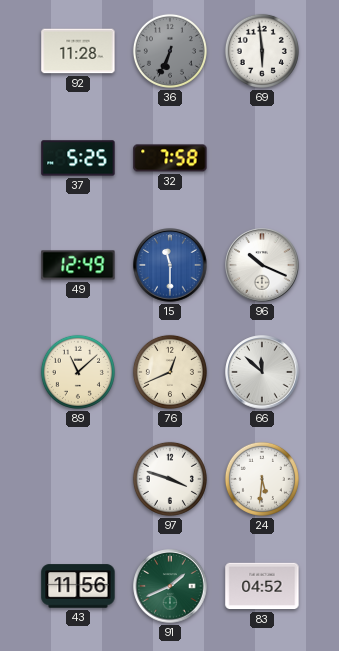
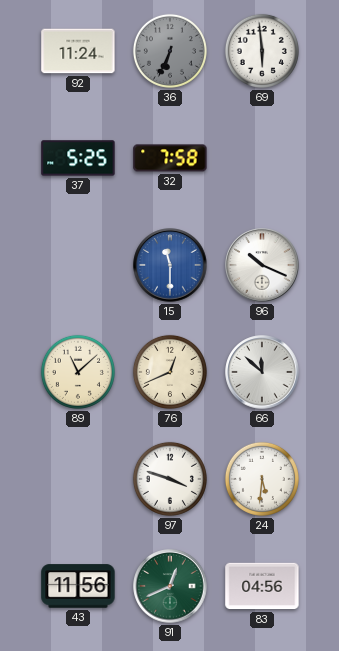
92: 11:28 -> 11:24 (78, 51)
49: 12:49 -> none (78, 265)
91: 1:41 -> 12:41 (170, 586)
83: 04:52 -> 04:56 (262, 586)
